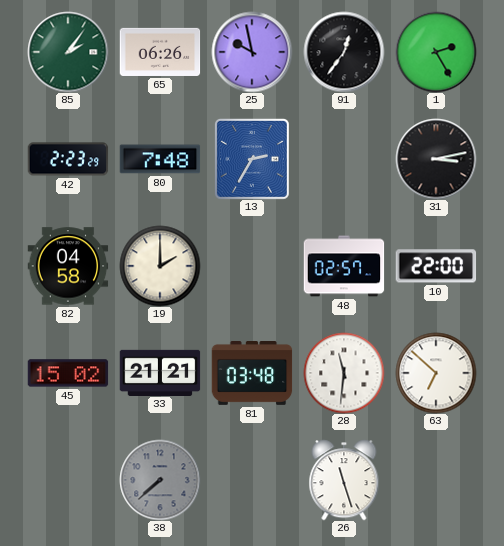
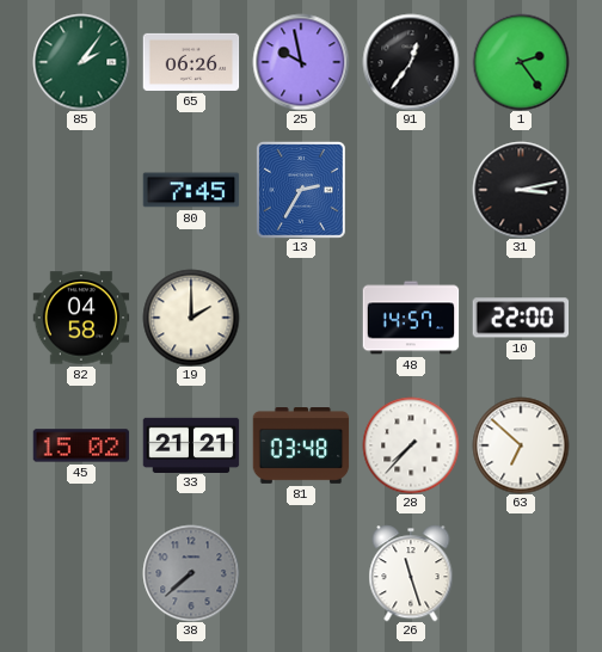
1: 2:25 -> 2:24 (521, 62)
42: 2:23 -> none (68, 159)
80: 7:48 -> 7:45 (191, 190)
48: 02:57 -> 14:57 (411, 318)
28: 11:31 -> 7:37 (411, 445)
